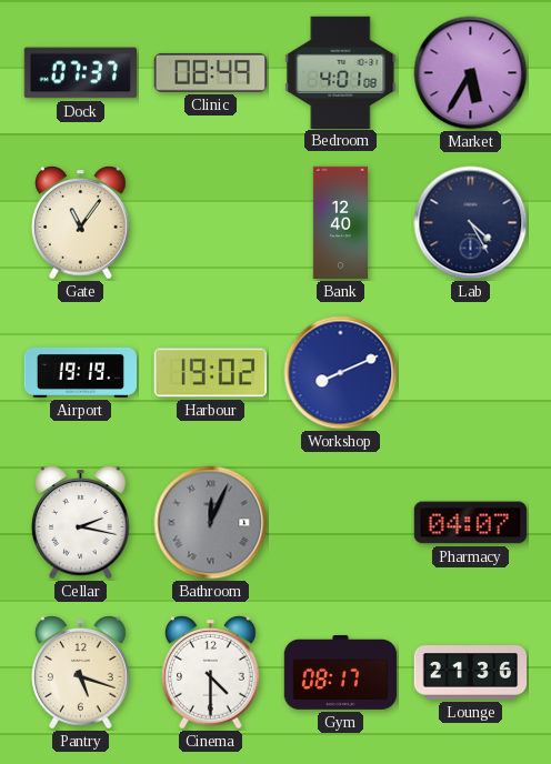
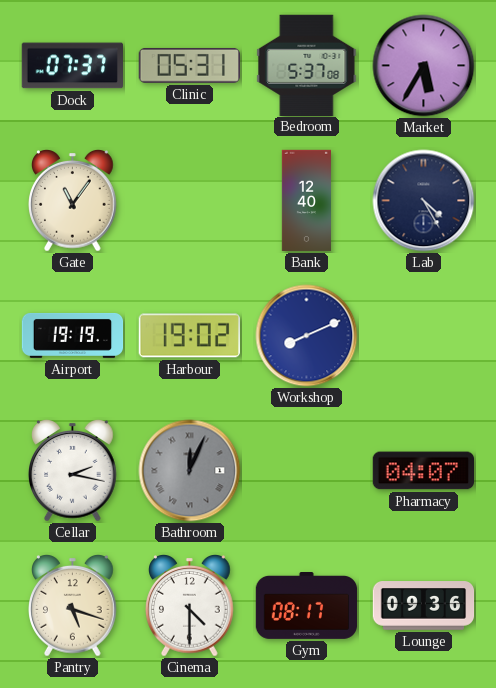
Clinic: 08:49 -> 05:31 (189, 65)
Bedroom: 4:01 -> 5:37 (307, 65)
Lounge: 21:36 -> 09:36 (424, 606)
